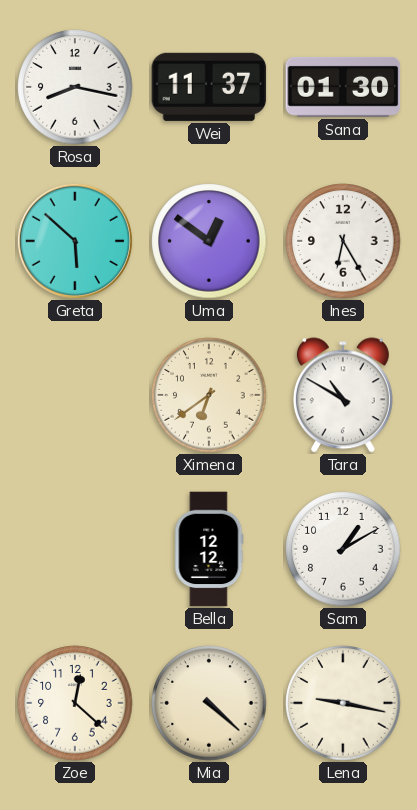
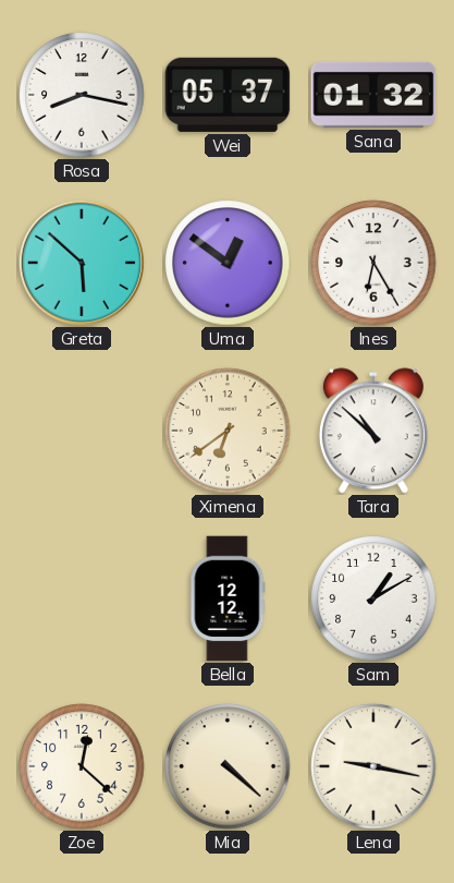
Wei: 11:37 -> 05:37 (228, 95)
Sana: 01:30 -> 01:32 (373, 95)
Tara: 10:50 -> 10:52 (373, 431)
